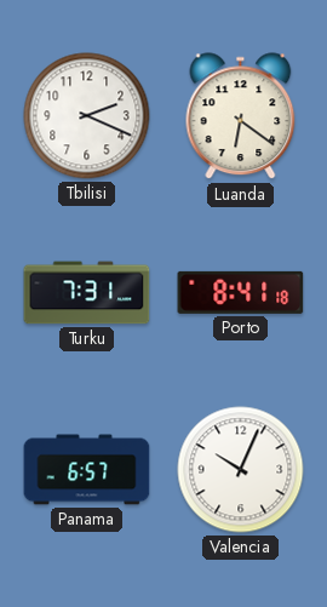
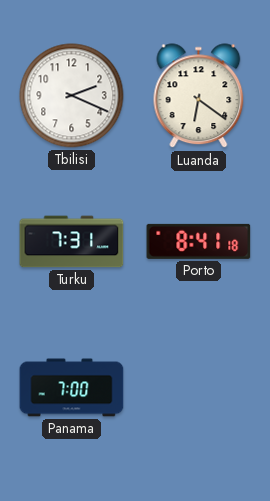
Panama: 6:57 -> 7:00 (72, 388)
Valencia: 10:04 -> none (241, 470)
